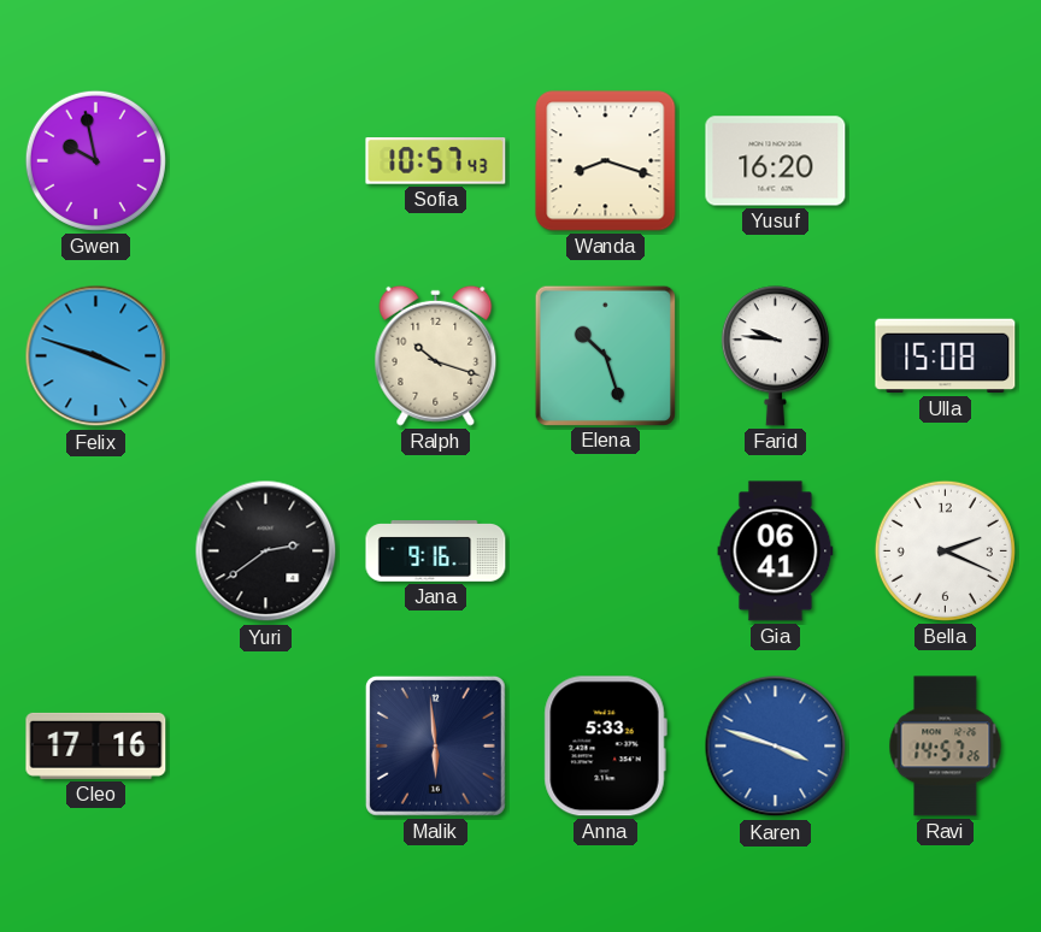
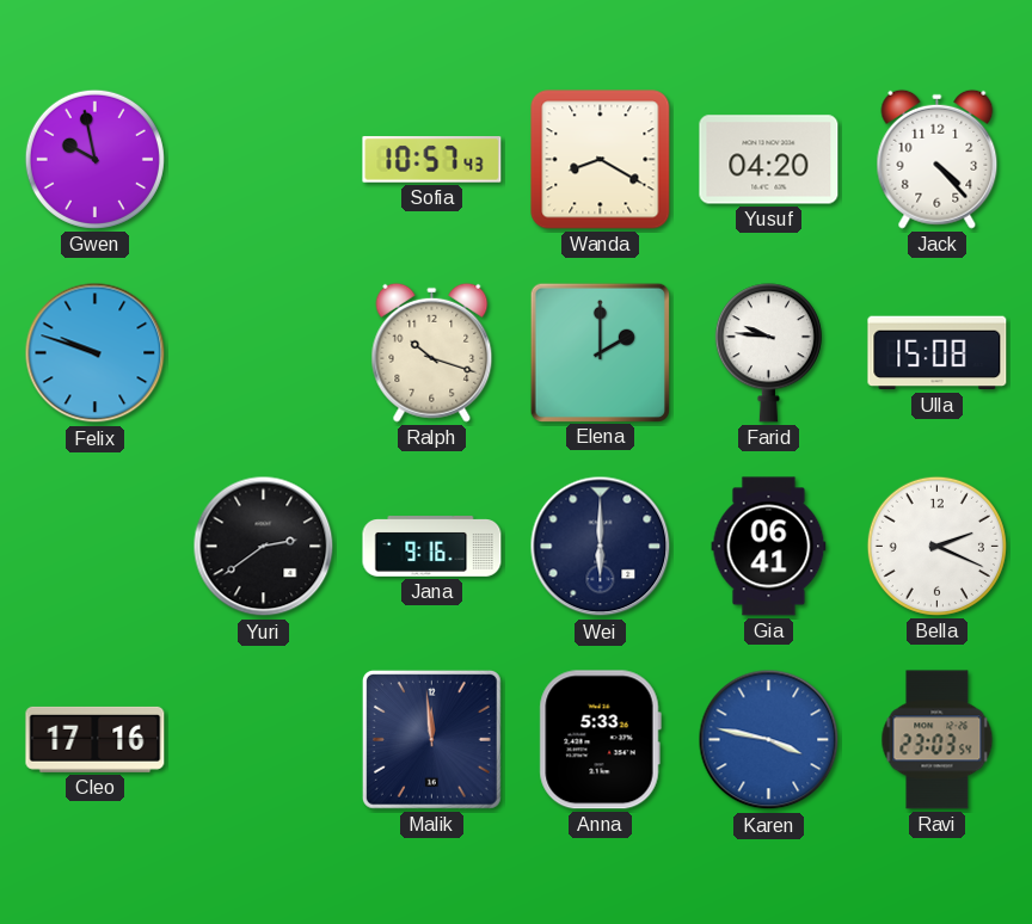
Wanda: 8:18 -> 8:20 (601, 160)
Yusuf: 16:20 -> 04:20 (769, 160)
Jack: none -> 4:23 (938, 159)
Felix: 3:48 -> 9:48 (96, 353)
Elena: 10:27 -> 2:00 (600, 352)
Wei: none -> 6:00 (601, 547)
Malik: 5:59 -> 11:59 (431, 739)
Karen: 3:48 -> 3:47 (769, 740)
Ravi: 14:57 -> 23:03 (938, 740)
